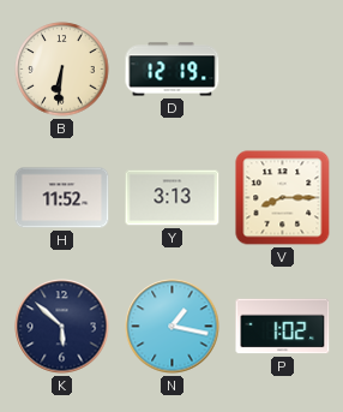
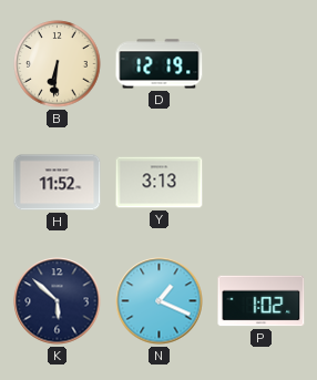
V: 8:15 -> none (283, 198)
N: 1:17 -> 1:19 (160, 301)
